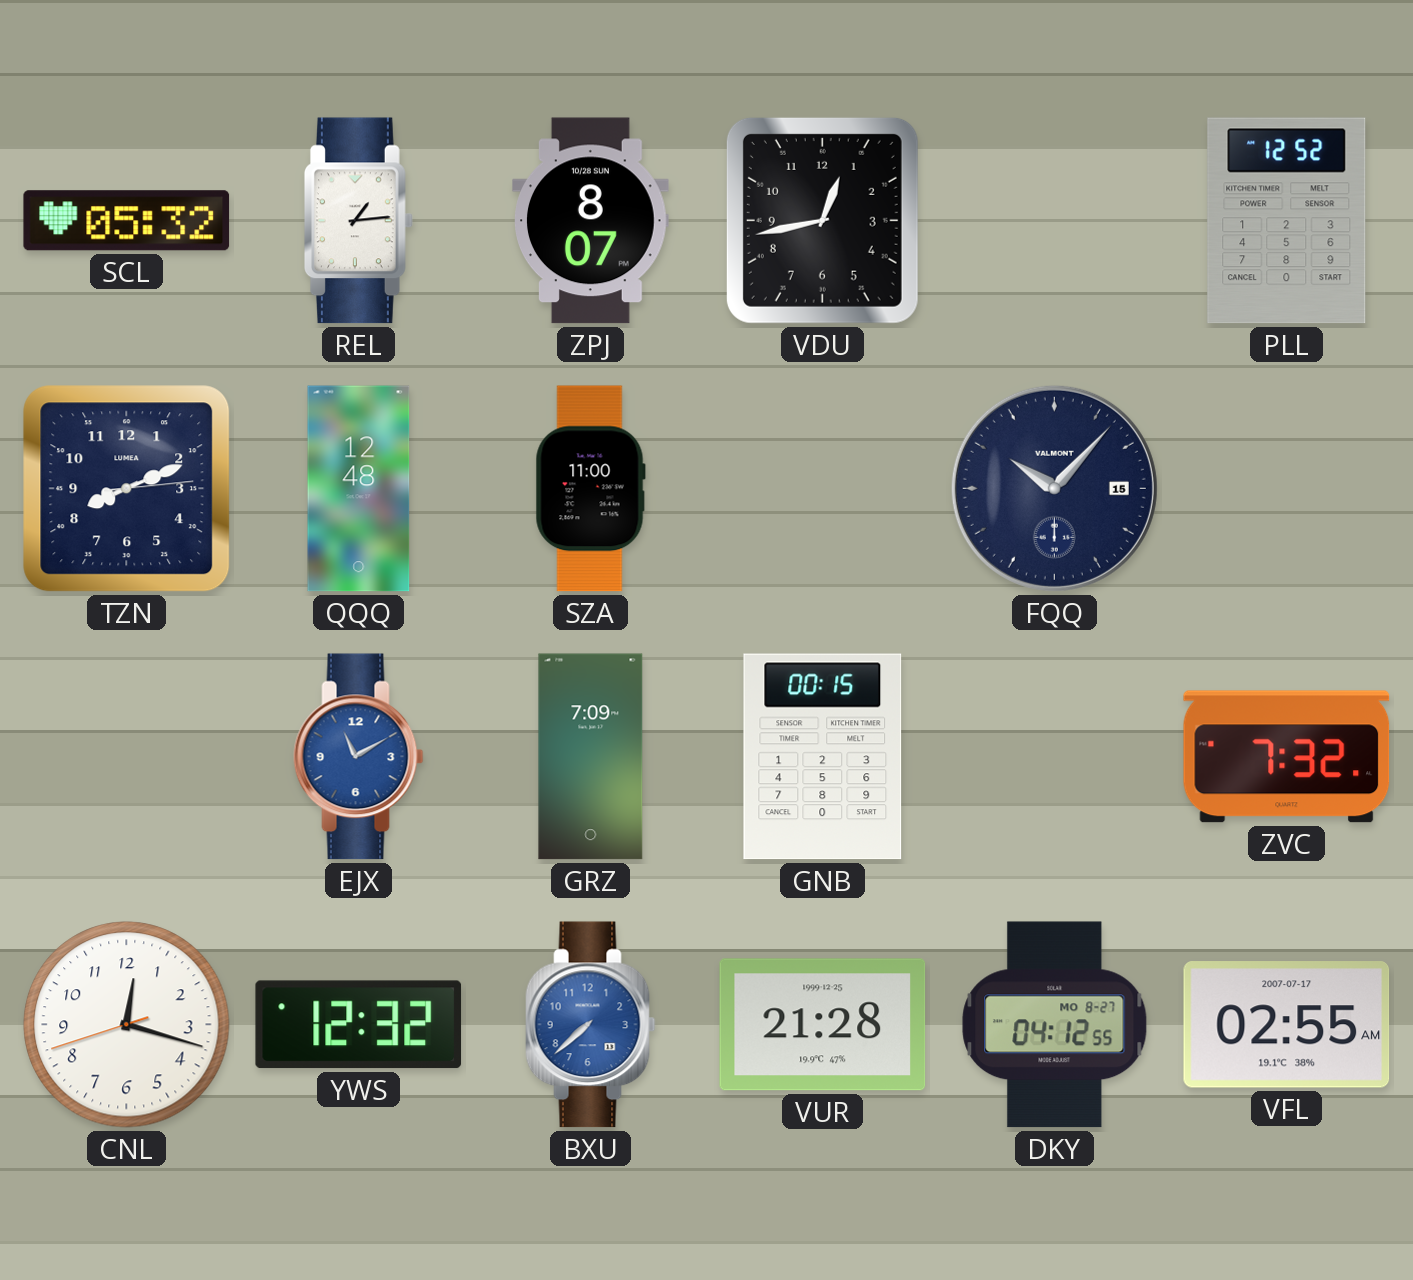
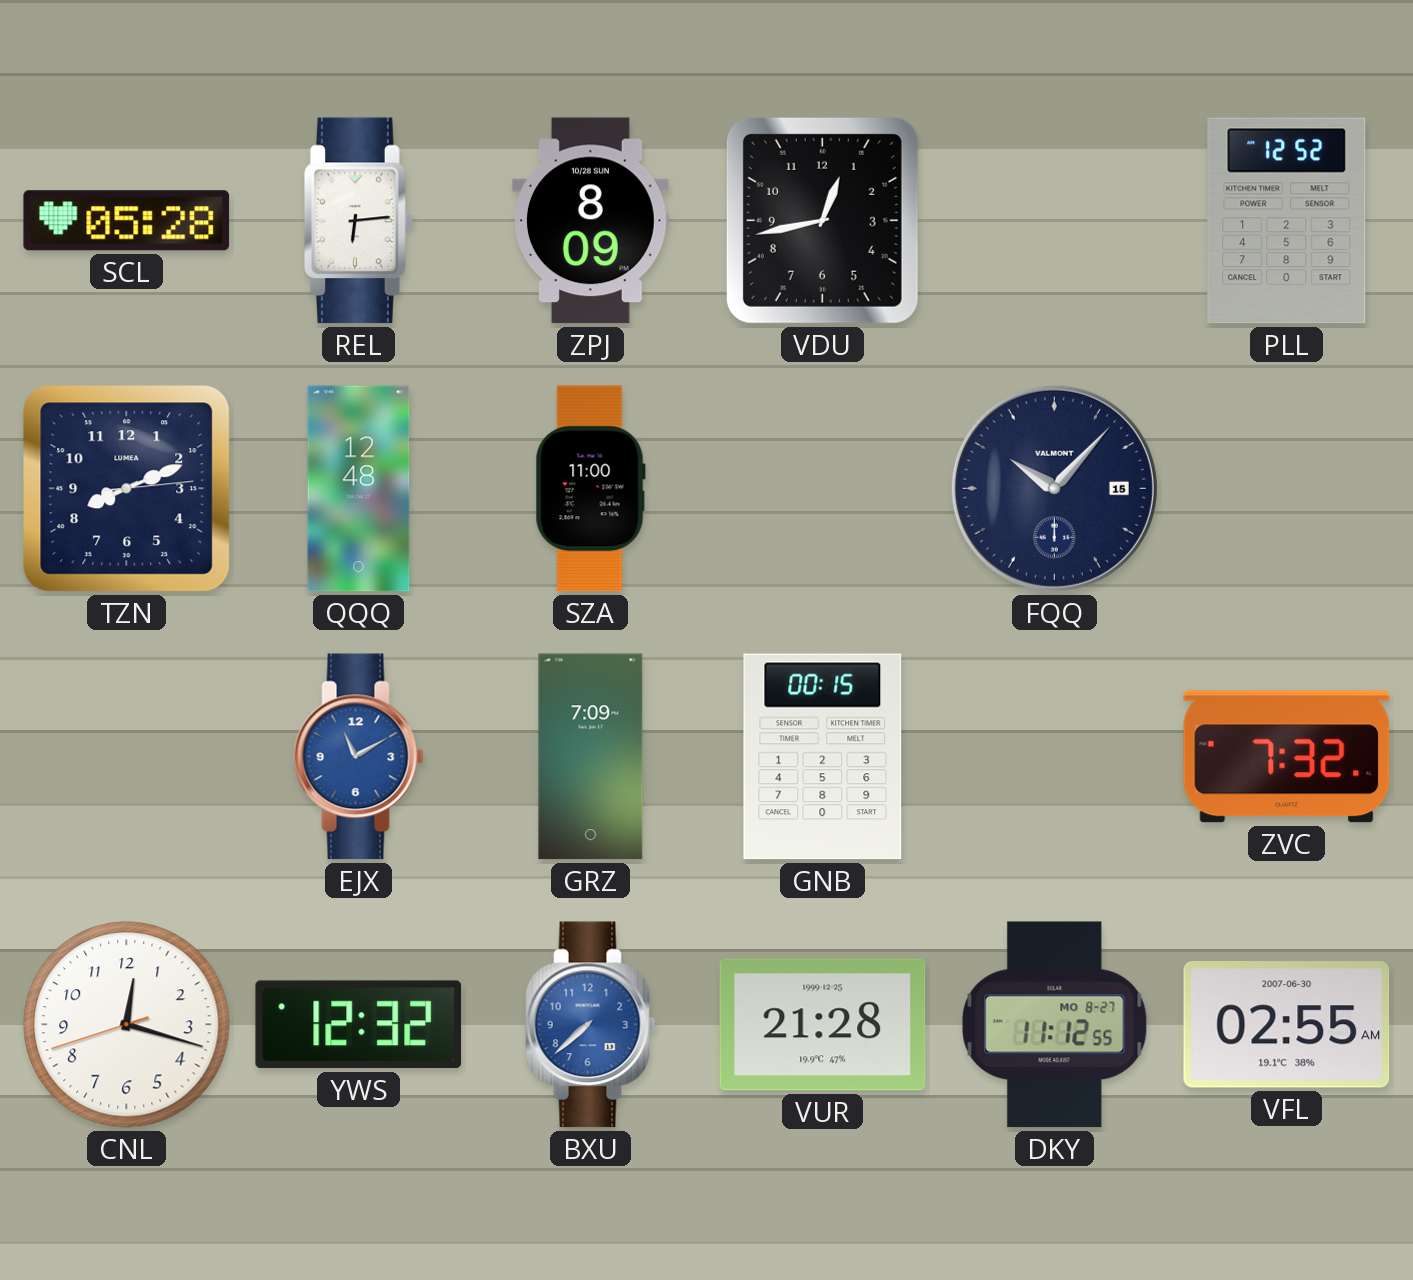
SCL: 05:32 -> 05:28 (127, 221)
REL: 1:14 -> 6:14 (358, 221)
ZPJ: 8:07 -> 8:09 (591, 221)
DKY: 04:12 -> 11:12 (1055, 1025)
VFL date: 2007-07-17 -> 2007-06-30 (1287, 1025)
